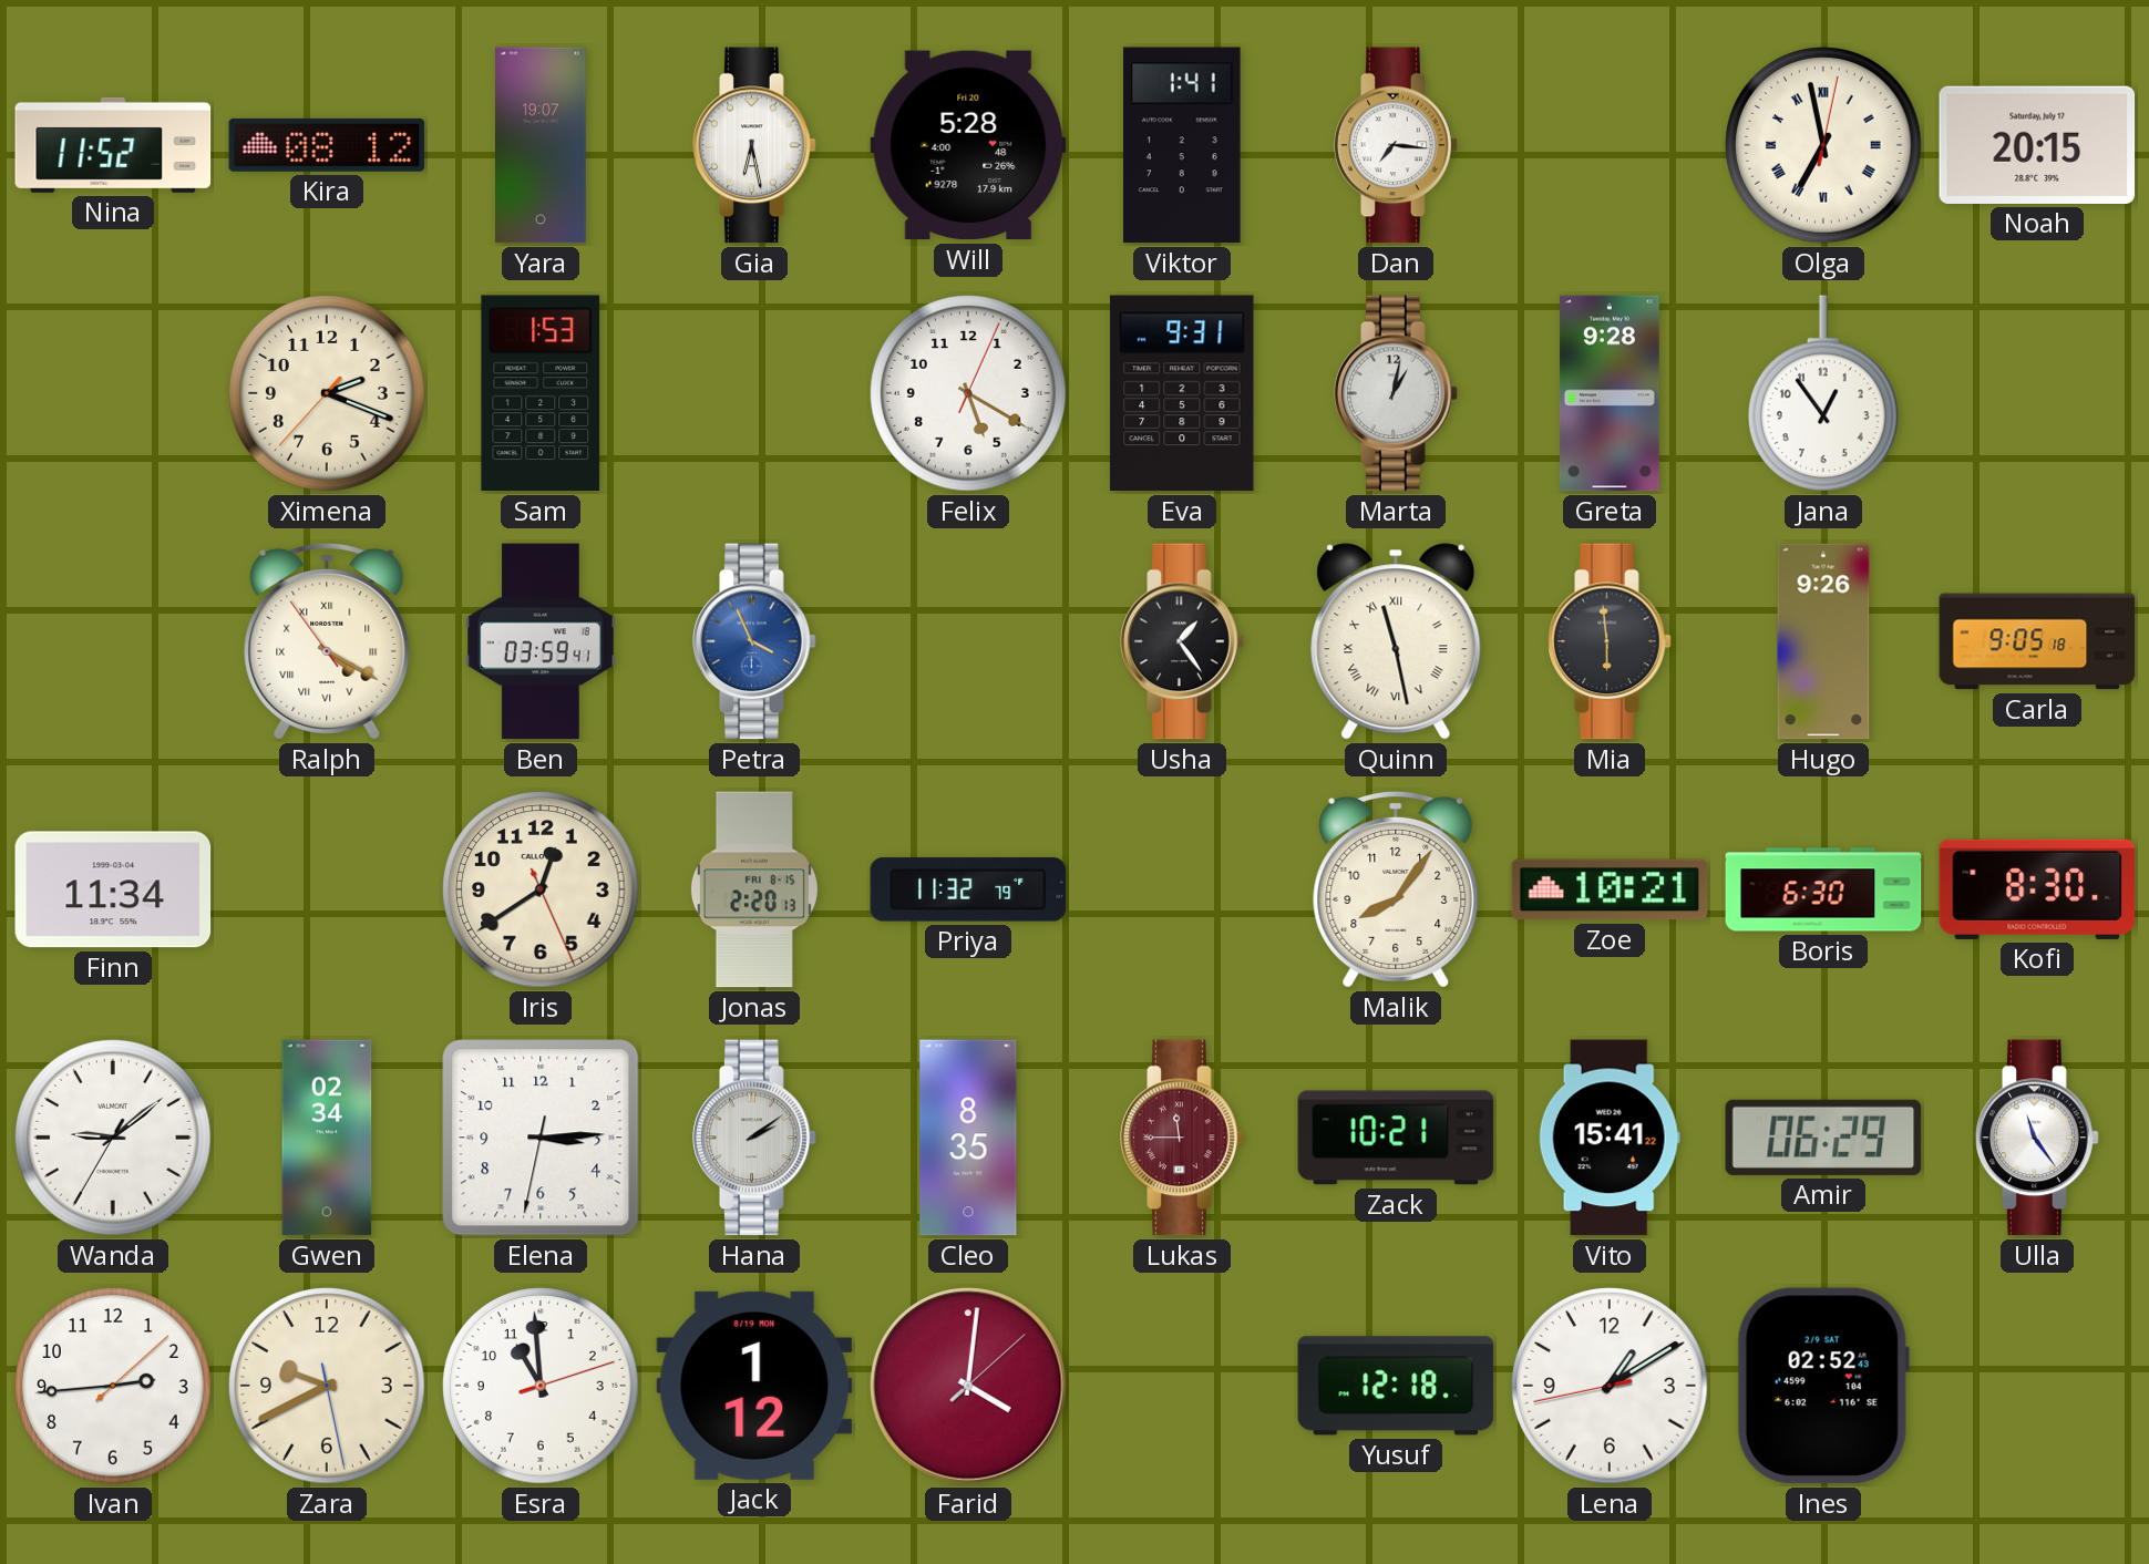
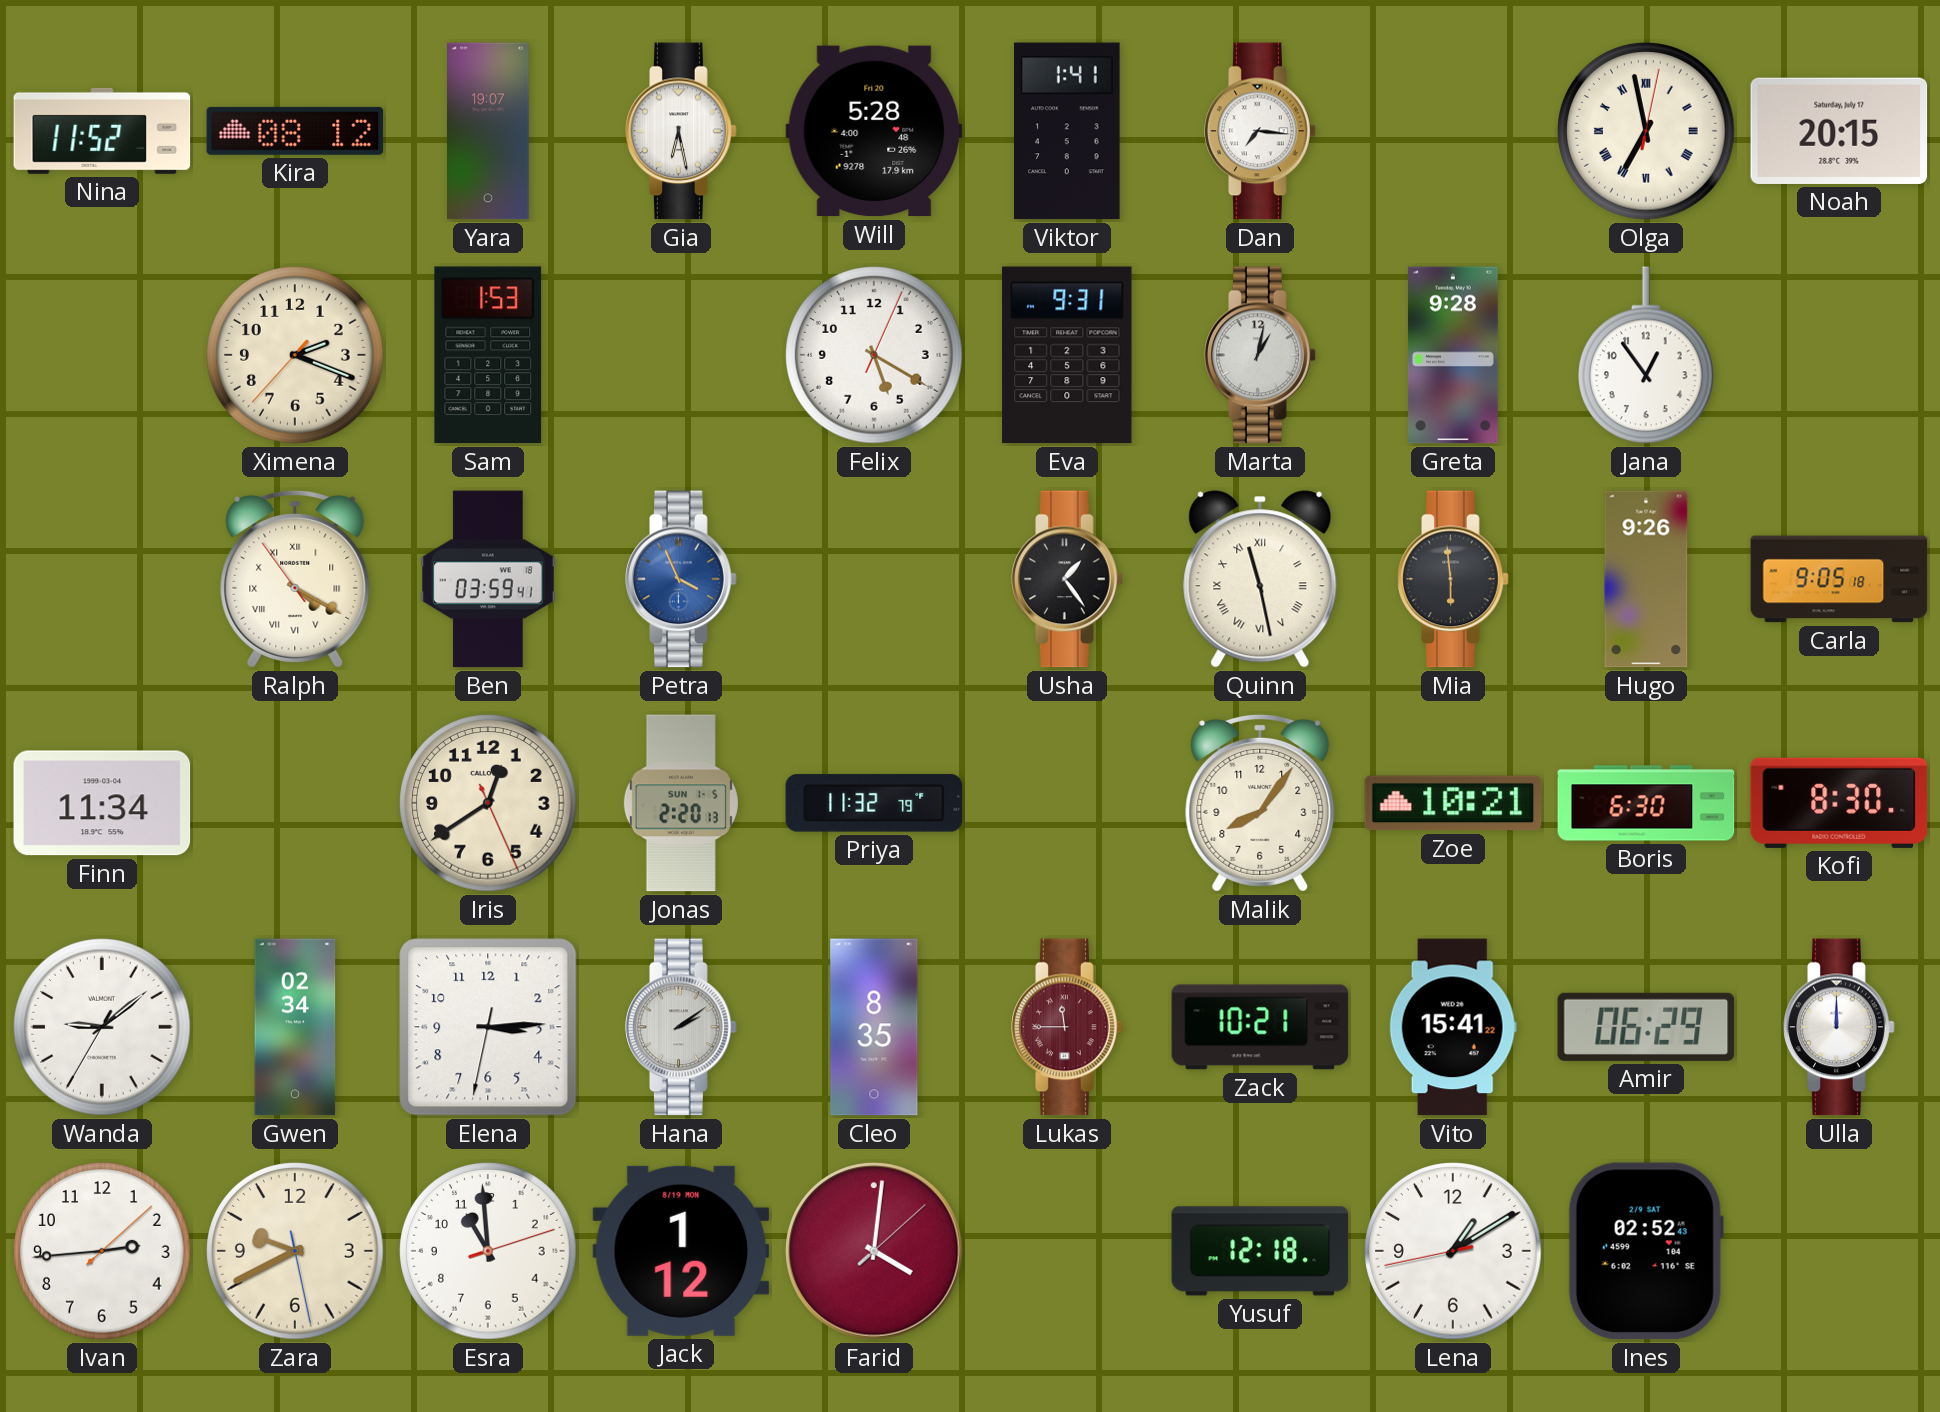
Jonas date: FRI 8-15 -> SUN 1-5 (681, 803)
Ulla: 11:24 -> 12:00 (1839, 1027)
